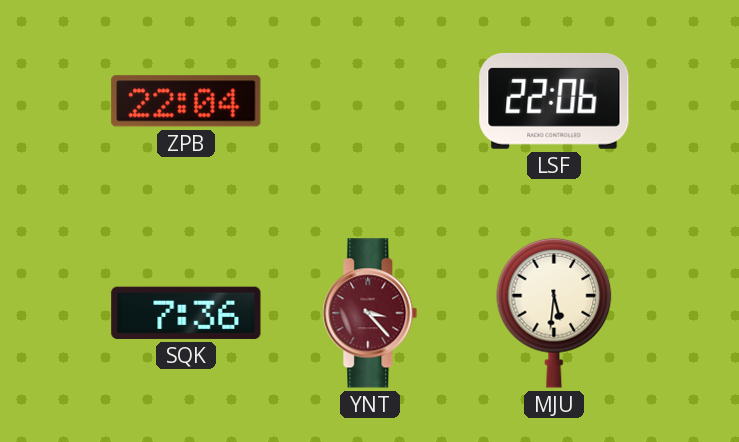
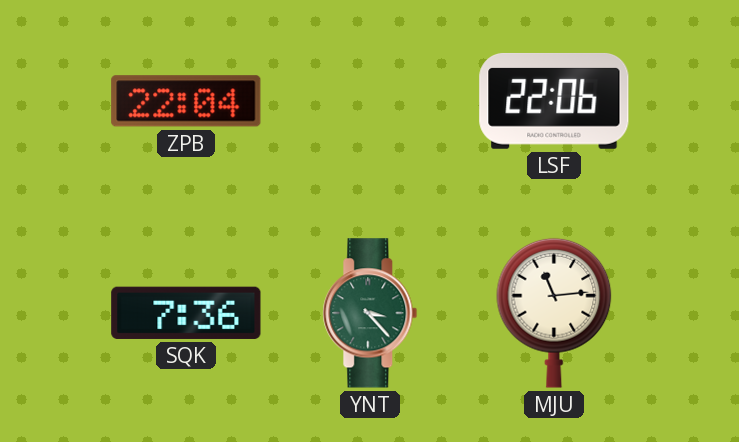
YNT dial: burgundy -> green (370, 313)
MJU: 5:31 -> 11:14 (554, 313)
